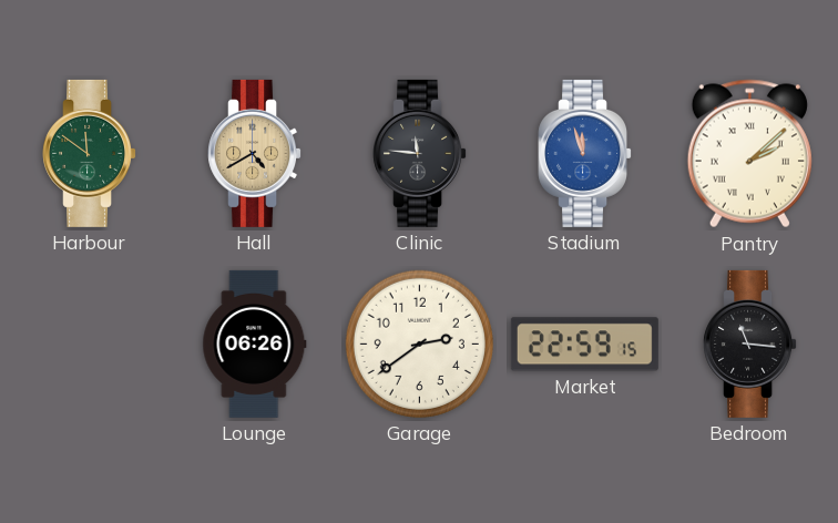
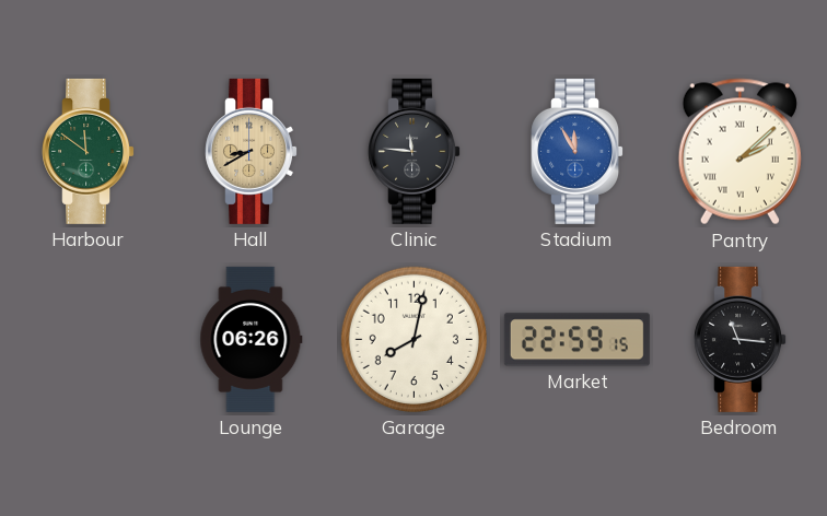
Hall: 4:40 -> 8:40 (252, 151)
Stadium: 11:57 -> 11:55 (578, 151)
Garage: 2:39 -> 8:02 (413, 339)
